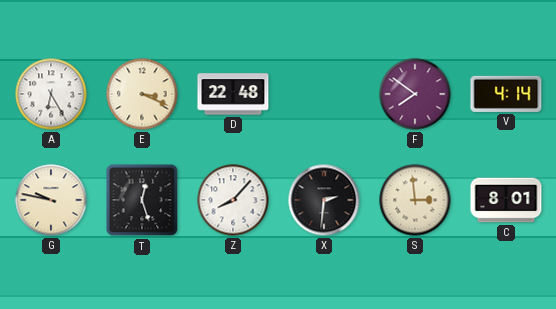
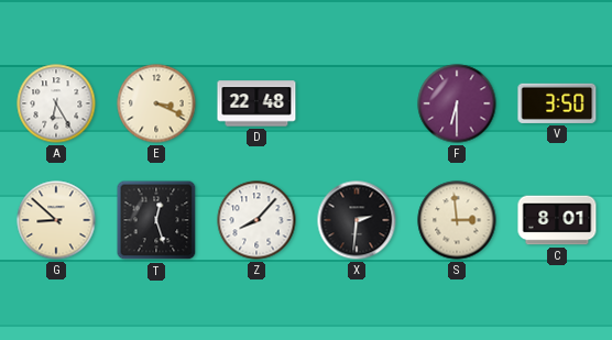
F: 7:51 -> 6:30 (457, 103)
V: 4:14 -> 3:50 (557, 103)
G: 9:47 -> 8:52 (56, 220)
